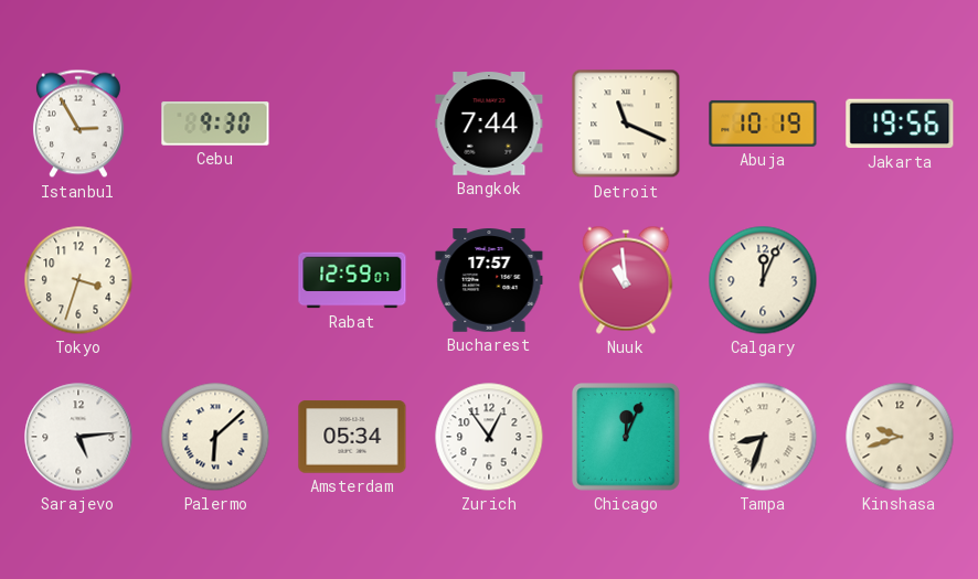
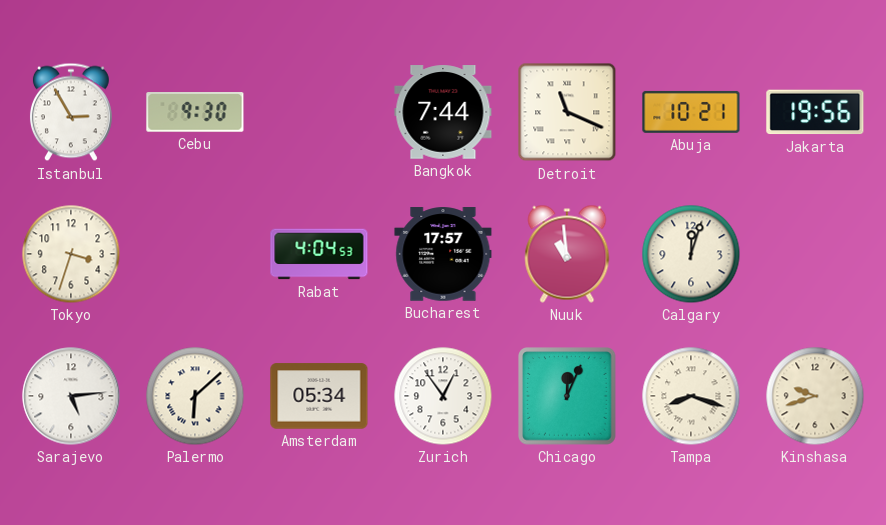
Abuja: 10:19 -> 10:21 (691, 112)
Rabat: 12:59 -> 4:04 (319, 254)
Calgary: 12:04 -> 12:03 (691, 254)
Tampa: 8:33 -> 8:18 (691, 396)
